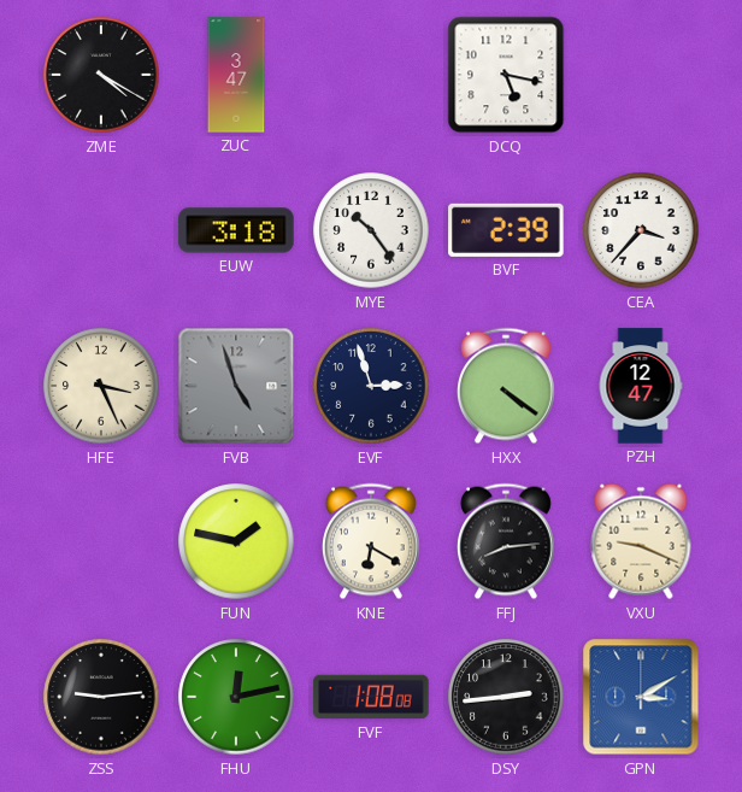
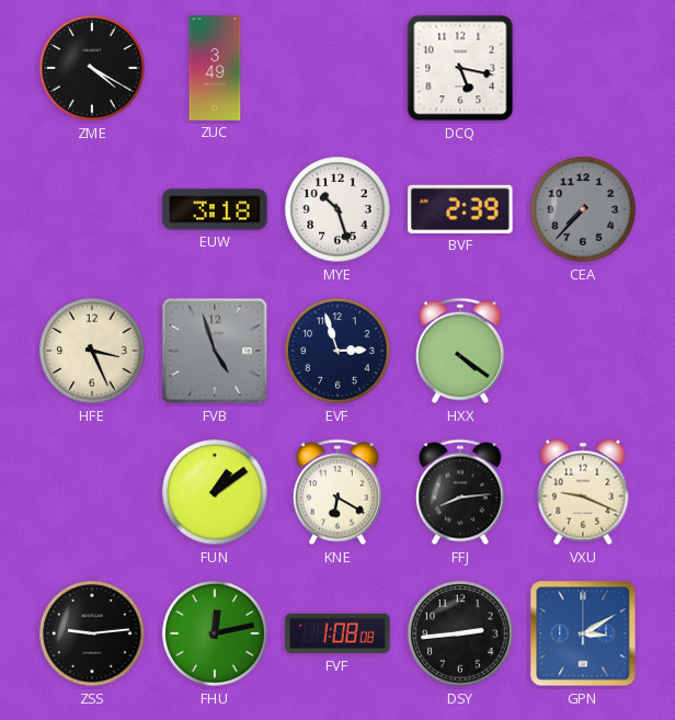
ZUC: 3:47 -> 3:49 (215, 68)
MYE: 10:24 -> 10:27 (337, 209)
CEA: 3:37 -> 7:37 (583, 209)
CEA dial: white -> grey (583, 209)
PZH: 12:47 -> none (641, 386)
FUN: 1:47 -> 1:09 (215, 492)
